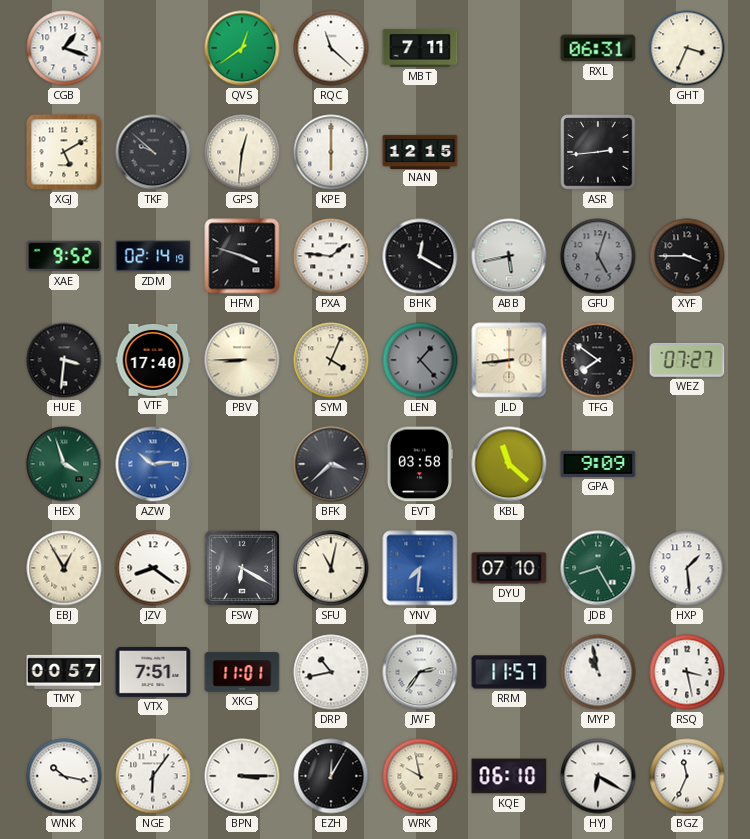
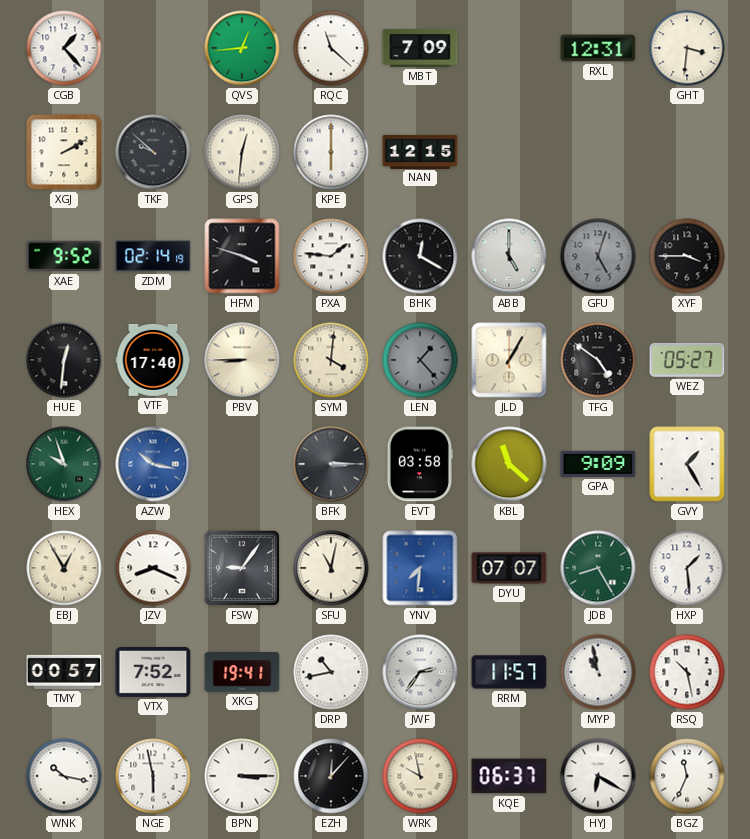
CGB: 1:18 -> 1:23 (64, 48)
QVS: 12:39 -> 12:44 (242, 48)
MBT: 7:11 -> 7:09 (420, 48)
RXL: 06:31 -> 12:31 (598, 48)
GHT: 3:34 -> 3:31 (687, 48)
XGJ: 5:10 -> 2:10 (64, 152)
ASR: 2:44 -> none (598, 152)
ABB: 5:43 -> 5:00 (509, 256)
HUE: 3:31 -> 12:31 (64, 360)
SYM: 4:04 -> 4:01 (331, 360)
JLD: 8:44 -> 1:05 (509, 360)
TFG: 7:51 -> 4:51 (598, 360)
WEZ: 07:27 -> 05:27 (687, 360)
HEX: 3:57 -> 9:57 (64, 464)
AZW: 10:14 -> 10:17 (153, 464)
BFK: 3:38 -> 3:15 (331, 464)
GVY: none -> 1:25 (687, 464)
JZV: 8:21 -> 8:19 (153, 568)
FSW: 6:20 -> 9:06 (242, 568)
DYU: 07:10 -> 07:07 (509, 568)
VTX: 7:51 -> 7:52 (153, 672)
XKG: 11:01 -> 19:41 (242, 672)
RSQ: 3:28 -> 10:28 (687, 672)
NGE: 6:06 -> 5:58 (153, 776)
EZH: 12:05 -> 12:07 (331, 776)
KQE: 06:10 -> 06:37 (509, 776)
